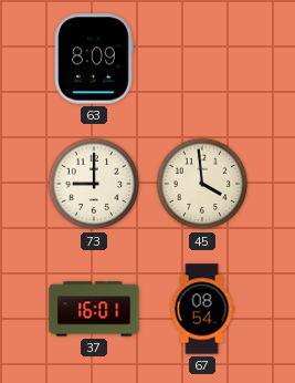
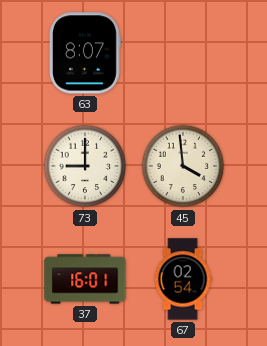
63: 8:09 -> 8:07 (85, 53)
67: 08:54 -> 02:54 (183, 279)
